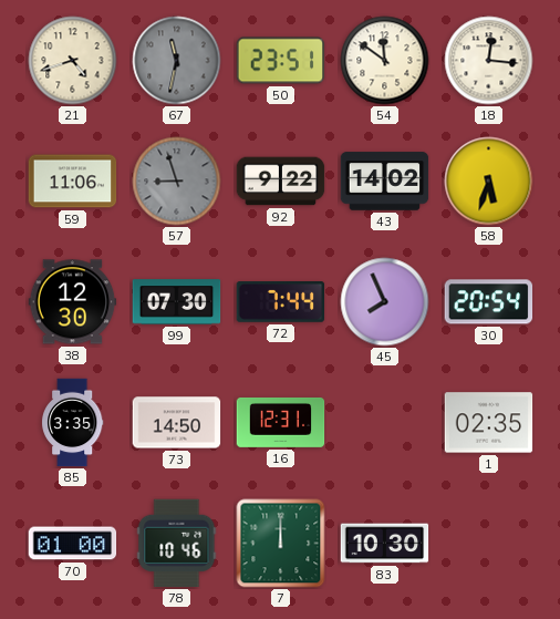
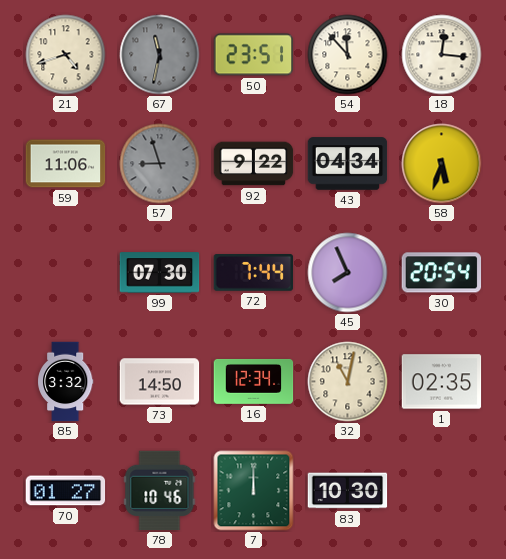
54: 11:51 -> 11:53 (348, 55)
43: 14:02 -> 04:34 (348, 164)
38: 12:30 -> none (73, 302)
85: 3:35 -> 3:32 (66, 382)
16: 12:31 -> 12:34 (254, 381)
32: none -> 11:02 (348, 382)
70: 01:00 -> 01:27 (66, 491)
